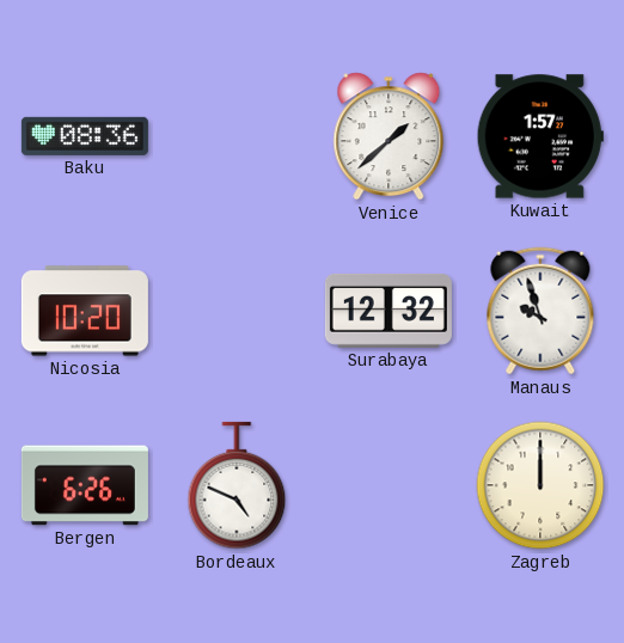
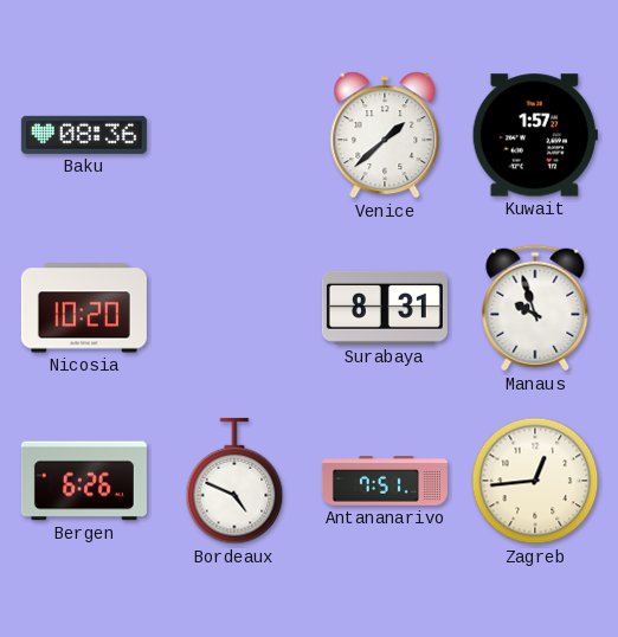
Surabaya: 12:32 -> 8:31 (385, 308)
Antananarivo: none -> 7:51 (385, 481)
Zagreb: 12:00 -> 12:44 (535, 481)
